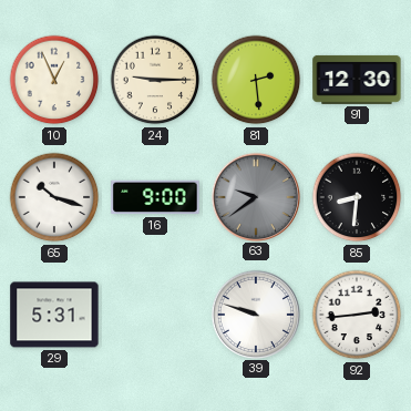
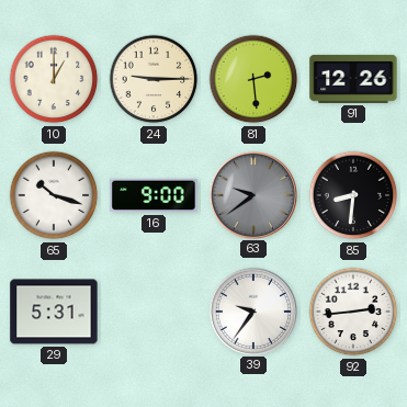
10: 12:56 -> 1:00 (54, 79)
91: 12:30 -> 12:26 (353, 79)
39: 9:48 -> 9:36 (252, 310)
